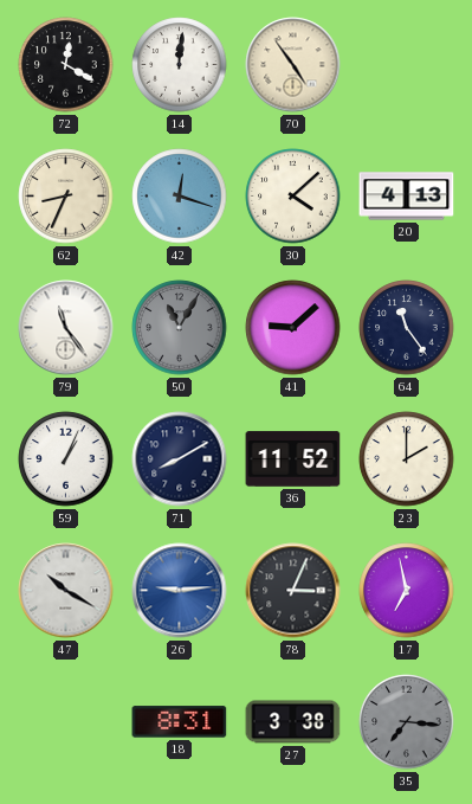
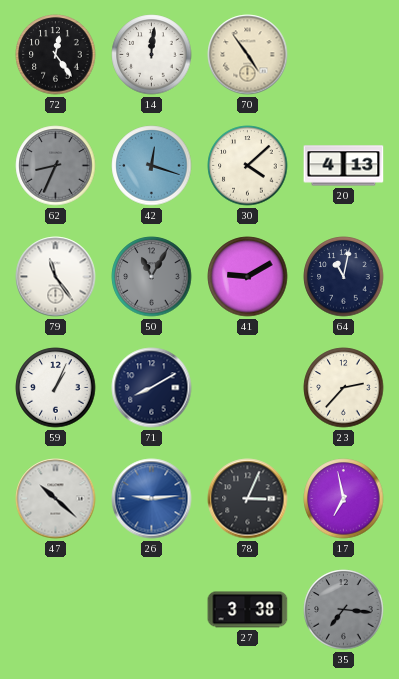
72: 12:20 -> 12:24 (56, 55)
62 dial: cream -> grey (56, 166)
41: 9:08 -> 9:10 (248, 277)
64: 11:24 -> 11:02 (344, 277)
36: 11:52 -> none (293, 459)
23: 2:00 -> 2:37 (344, 388)
47: 10:20 -> 10:22 (56, 499)
18: 8:31 -> none (180, 722)
